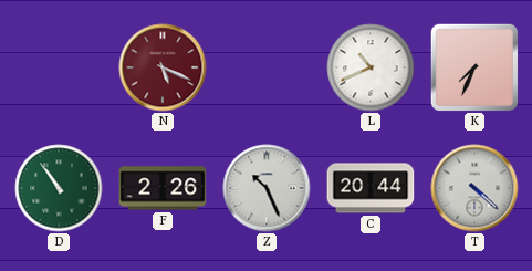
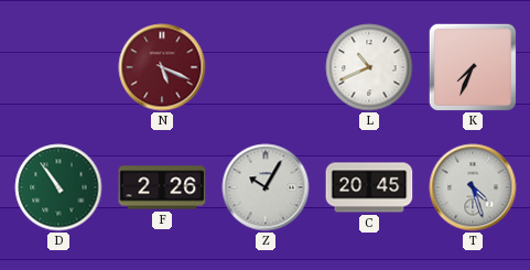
Z: 10:26 -> 10:05 (266, 187)
C: 20:44 -> 20:45 (369, 187)
T: 4:22 -> 4:27 (473, 187)
